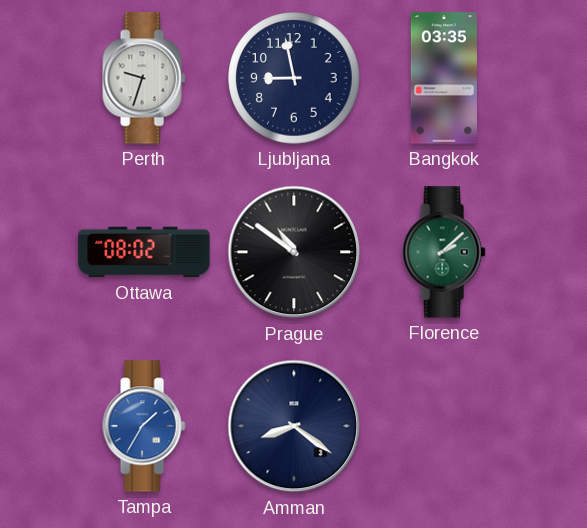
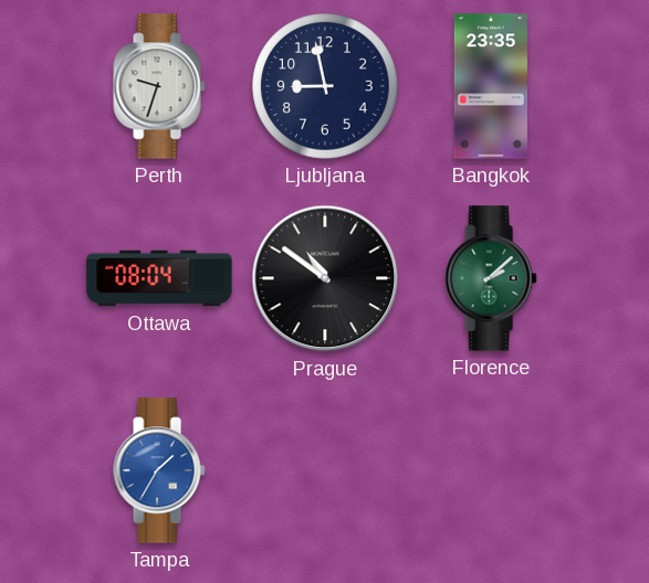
Bangkok: 03:35 -> 23:35 (491, 86)
Ottawa: 08:02 -> 08:04 (159, 278)
Amman: 8:21 -> none (294, 426)
